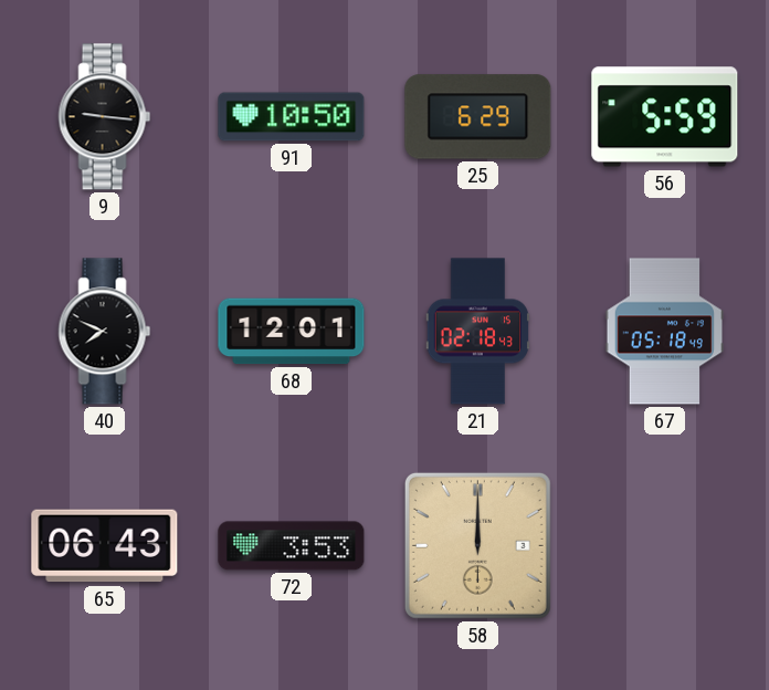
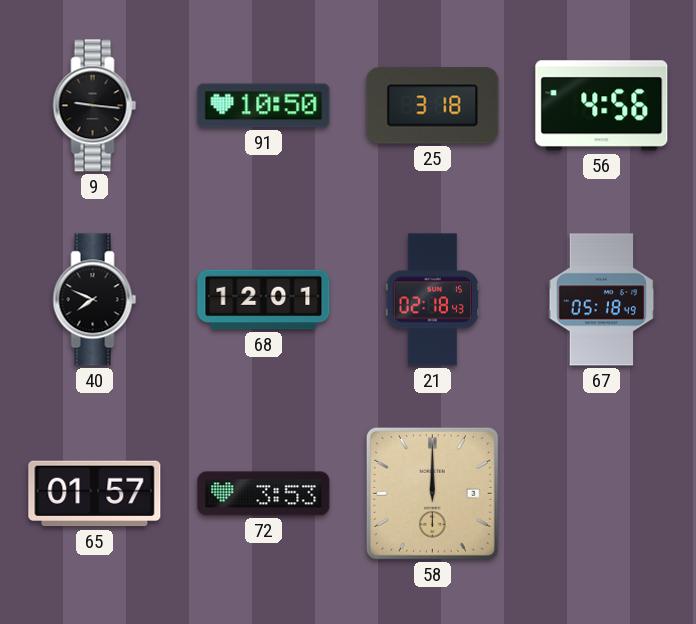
25: 6:29 -> 3:18 (433, 106)
56: 5:59 -> 4:56 (602, 106)
65: 06:43 -> 01:57 (95, 494)
